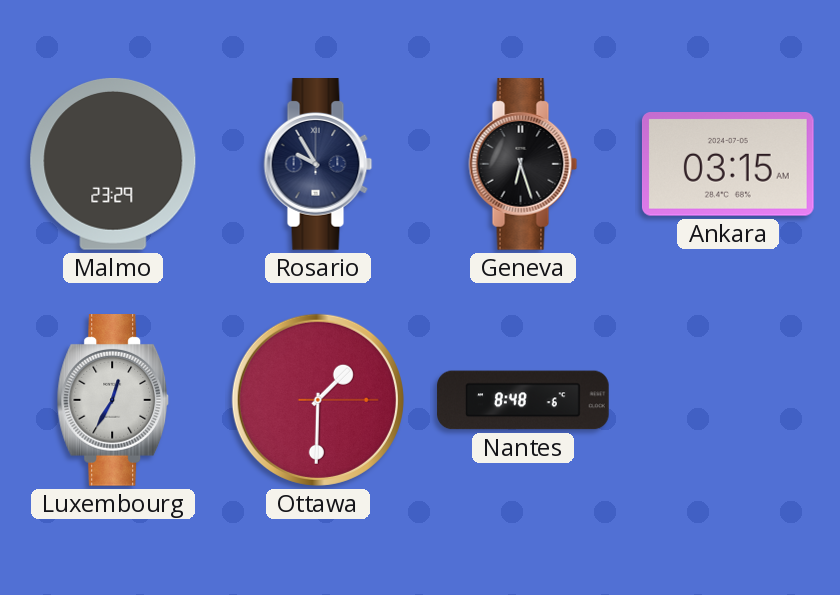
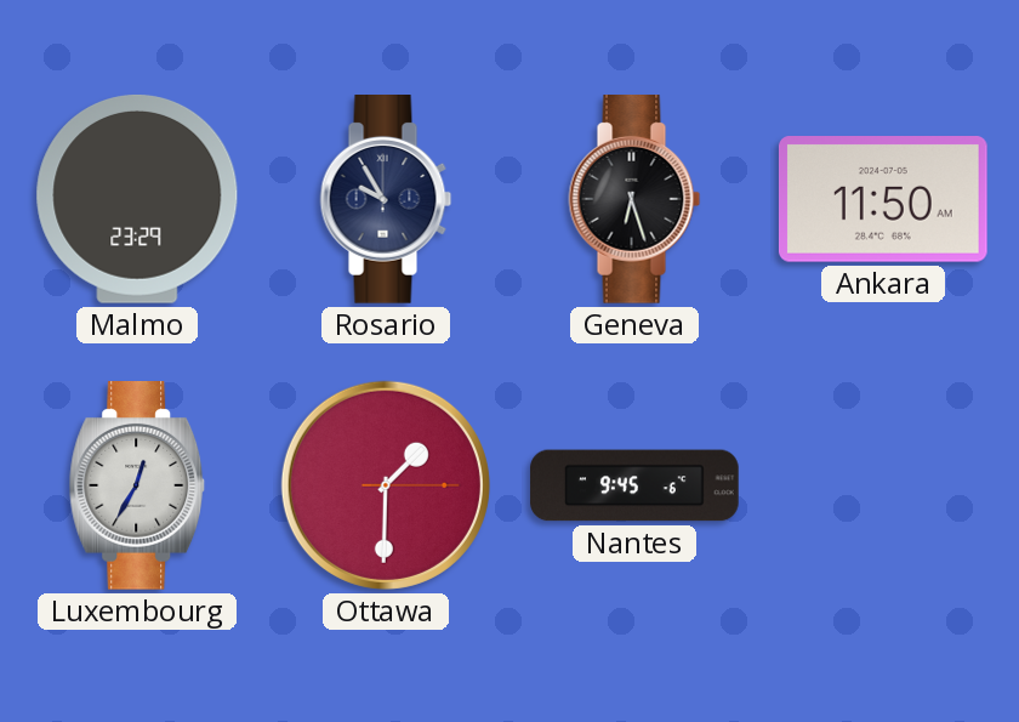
Ankara: 03:15 -> 11:50 (883, 200)
Nantes: 8:48 -> 9:45 (634, 485)
